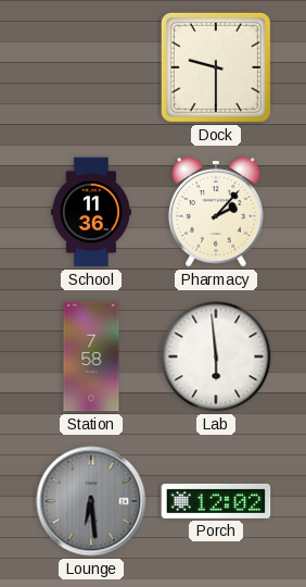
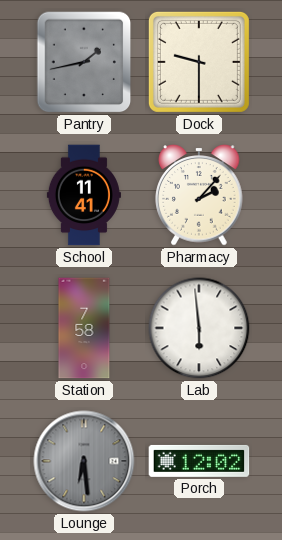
Pantry: none -> 1:43 (84, 62)
School: 11:36 -> 11:41 (84, 195)
